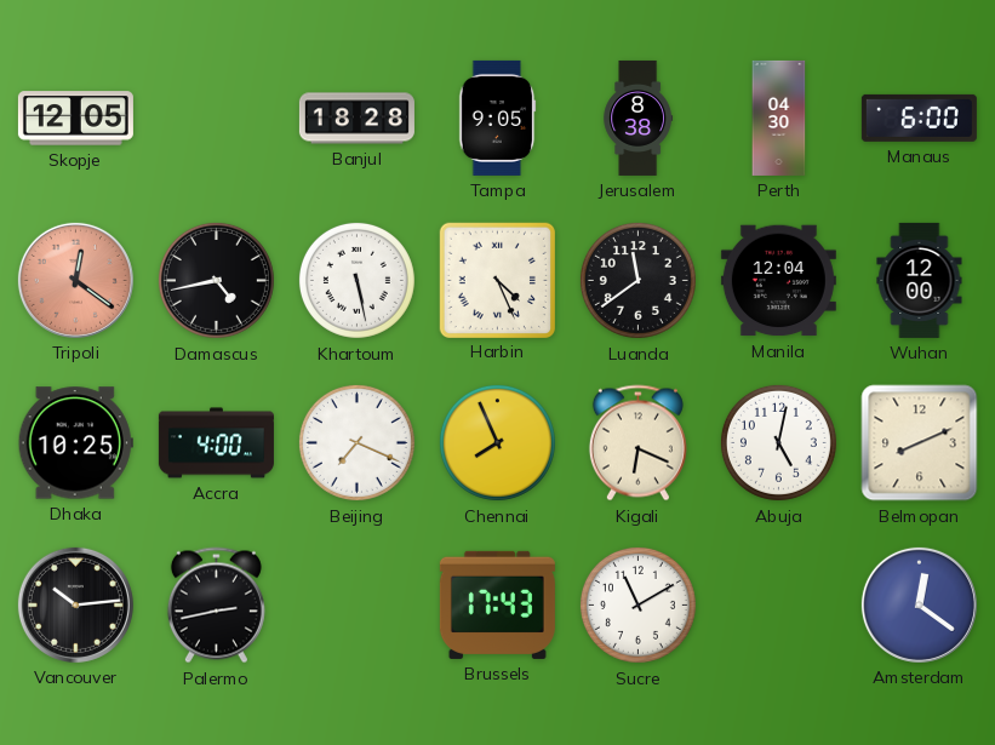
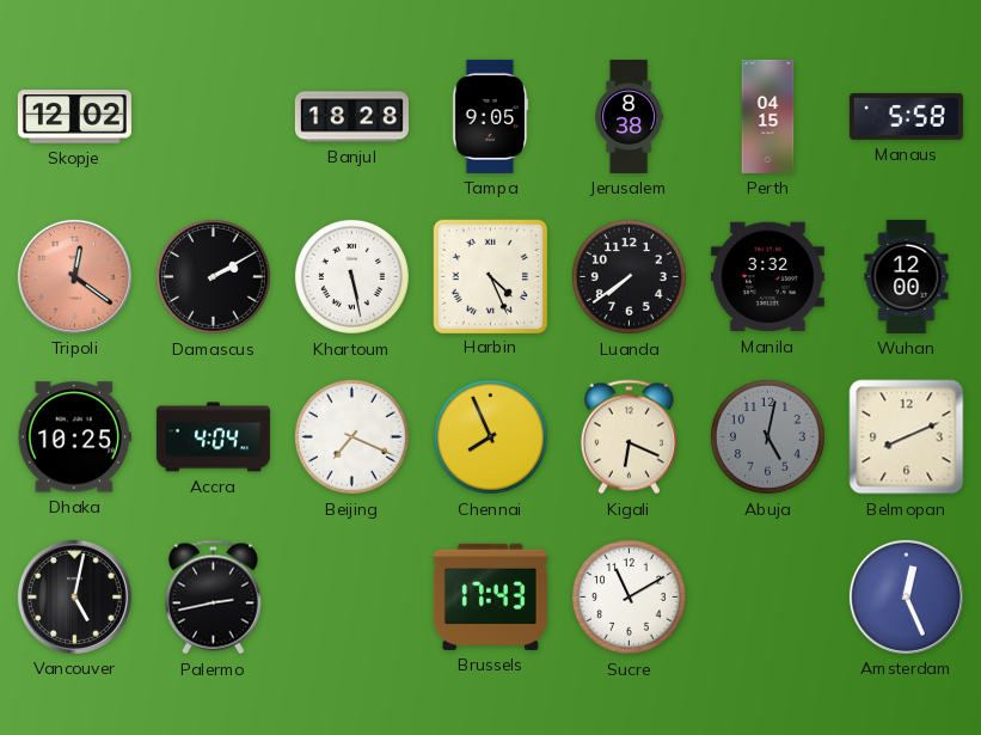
Skopje: 12:05 -> 12:02 (74, 117)
Perth: 04:30 -> 04:15 (768, 116)
Manaus: 6:00 -> 5:58 (906, 116)
Damascus: 4:43 -> 2:10 (213, 276)
Luanda: 11:39 -> 7:39 (629, 276)
Manila: 12:04 -> 3:32 (767, 277)
Accra: 4:00 -> 4:04 (213, 437)
Abuja dial: white -> grey (767, 436)
Vancouver: 10:14 -> 5:02 (74, 596)
Amsterdam: 12:21 -> 12:26 (906, 596)
